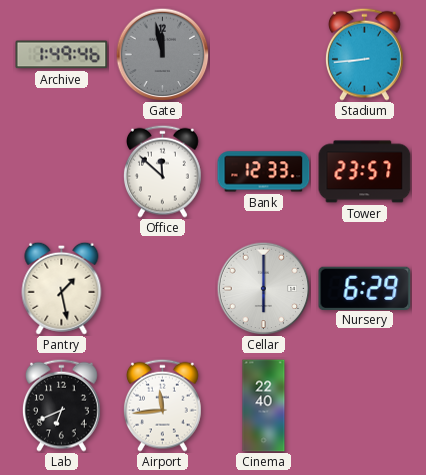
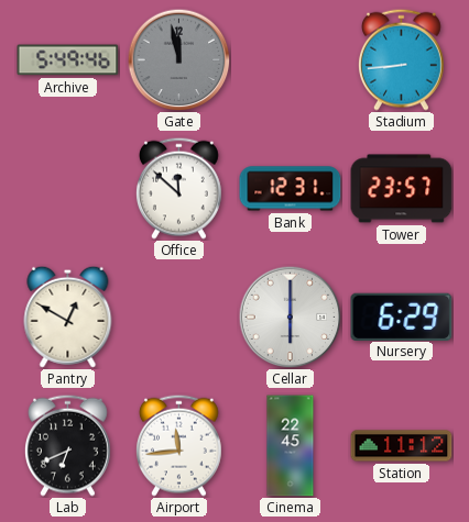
Archive: 1:49 -> 5:49 (68, 60)
Bank: 12:33 -> 12:31 (291, 189)
Pantry: 1:28 -> 12:50 (68, 316)
Cinema: 22:40 -> 22:45 (291, 446)
Station: none -> 11:12 (402, 446)
